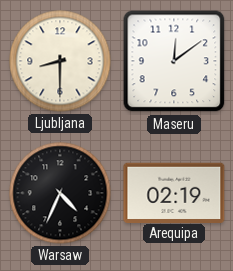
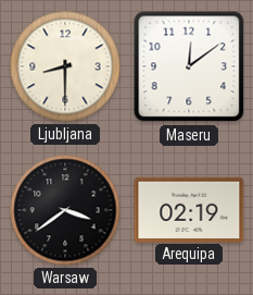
Warsaw: 4:34 -> 3:39 (65, 210)
